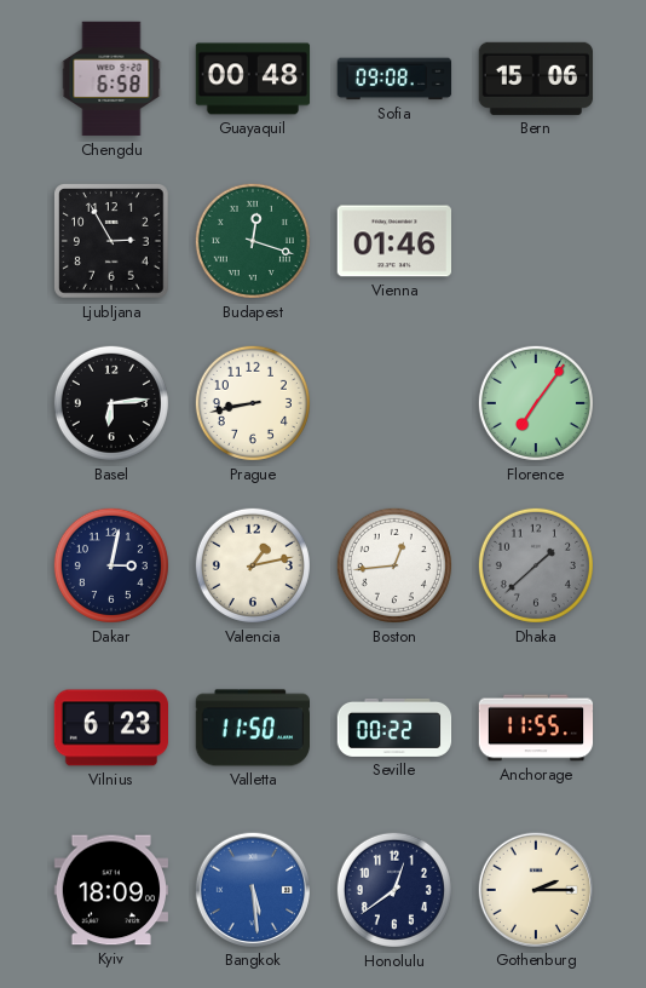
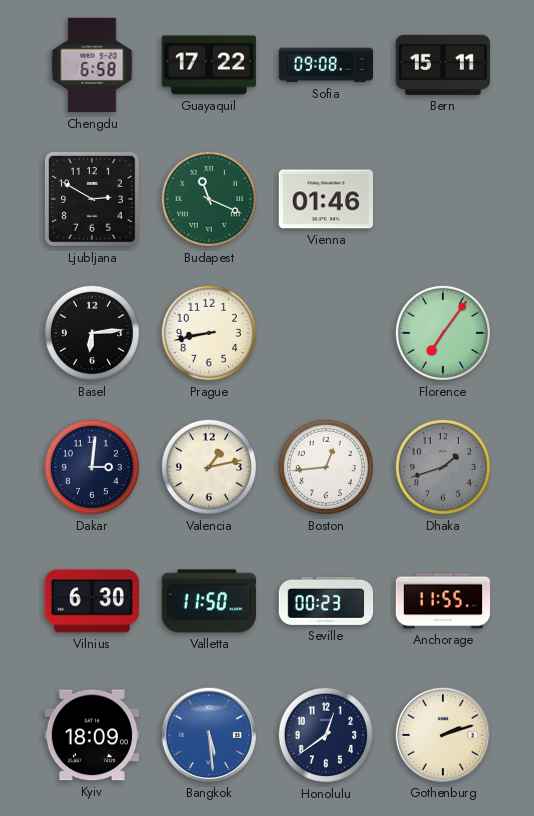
Guayaquil: 00:48 -> 17:22 (209, 65)
Bern: 15:06 -> 15:11 (442, 65)
Ljubljana: 2:55 -> 2:50 (93, 200)
Budapest: 12:18 -> 11:19 (209, 199)
Dakar: 3:02 -> 3:01 (92, 467)
Dhaka: 1:38 -> 1:42 (443, 467)
Vilnius: 6:23 -> 6:30 (92, 601)
Seville: 00:22 -> 00:23 (326, 601)
Gothenburg: 2:15 -> 2:12 (442, 734)
